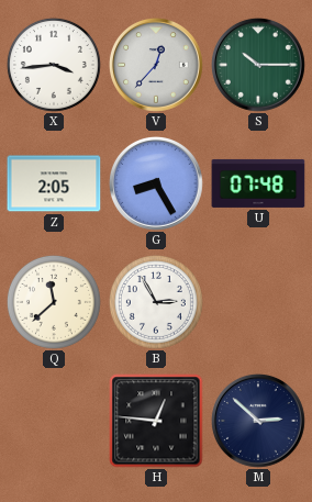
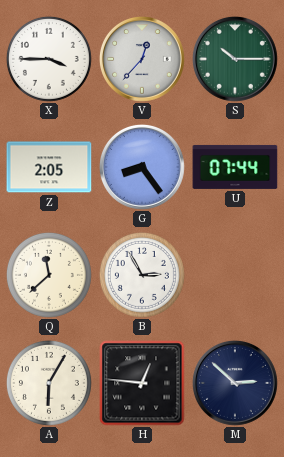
X: 3:44 -> 3:45 (49, 59)
G: 8:25 -> 8:24 (142, 167)
U: 07:48 -> 07:44 (235, 167)
A: none -> 6:05 (49, 383)
